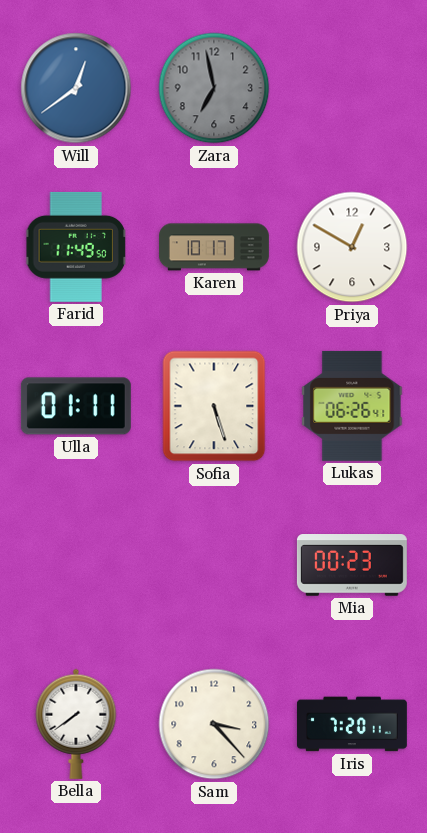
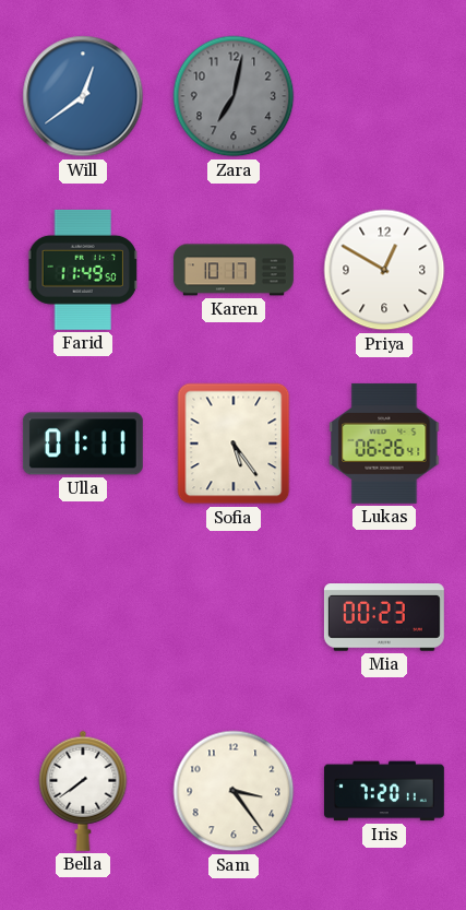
Zara: 6:58 -> 7:02 (234, 96)
Sofia: 5:27 -> 5:24 (234, 444)
Sam: 3:23 -> 3:24 (234, 791)
